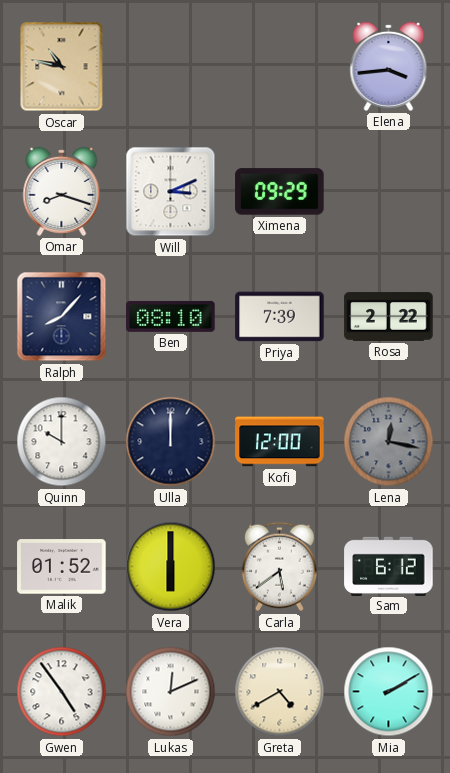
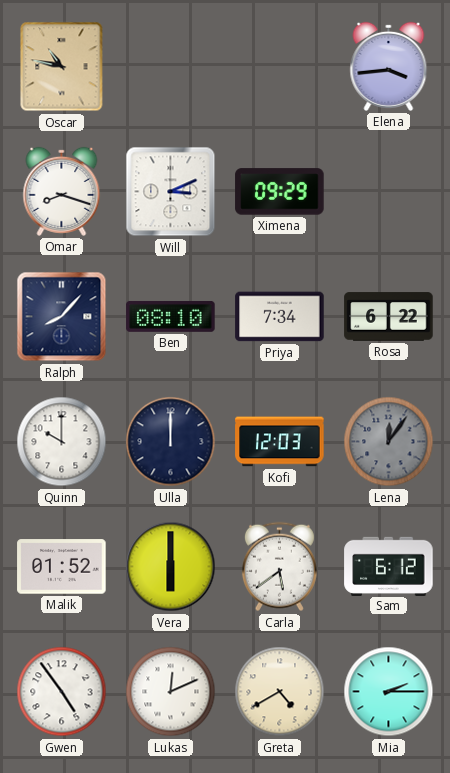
Priya: 7:39 -> 7:34 (280, 317)
Rosa: 2:22 -> 6:22 (389, 317)
Kofi: 12:00 -> 12:03 (280, 442)
Lena: 12:17 -> 12:06 (389, 442)
Mia: 2:10 -> 2:15 (389, 692)
